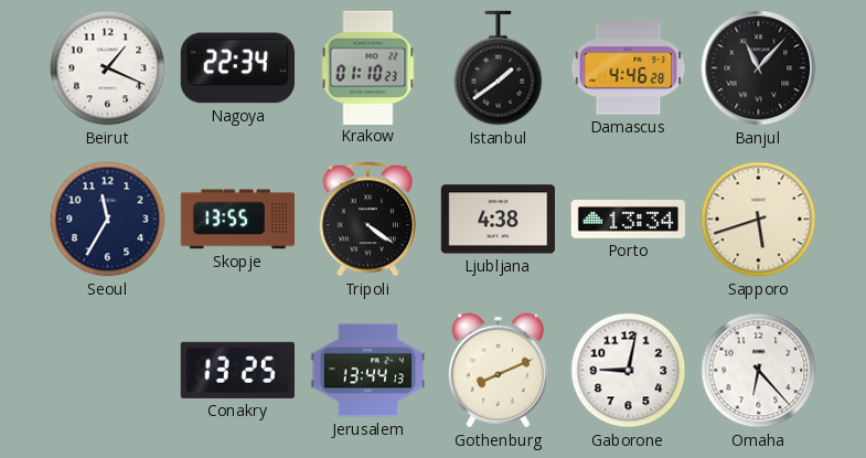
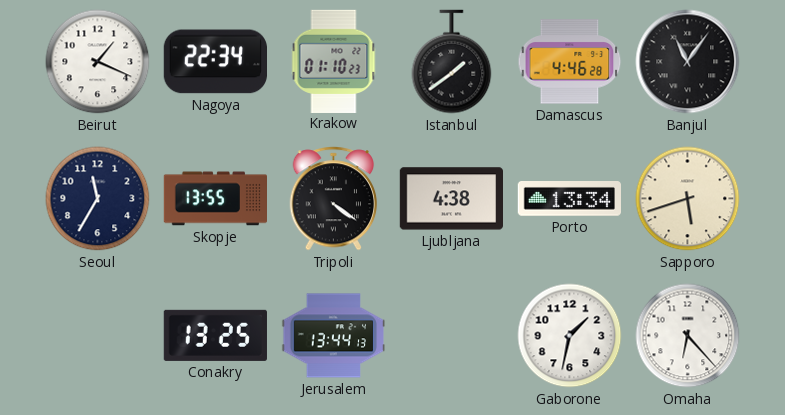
Banjul: 11:07 -> 11:06 (688, 62)
Gothenburg: 8:11 -> none (498, 371)
Gaborone: 9:02 -> 1:32 (570, 336)
